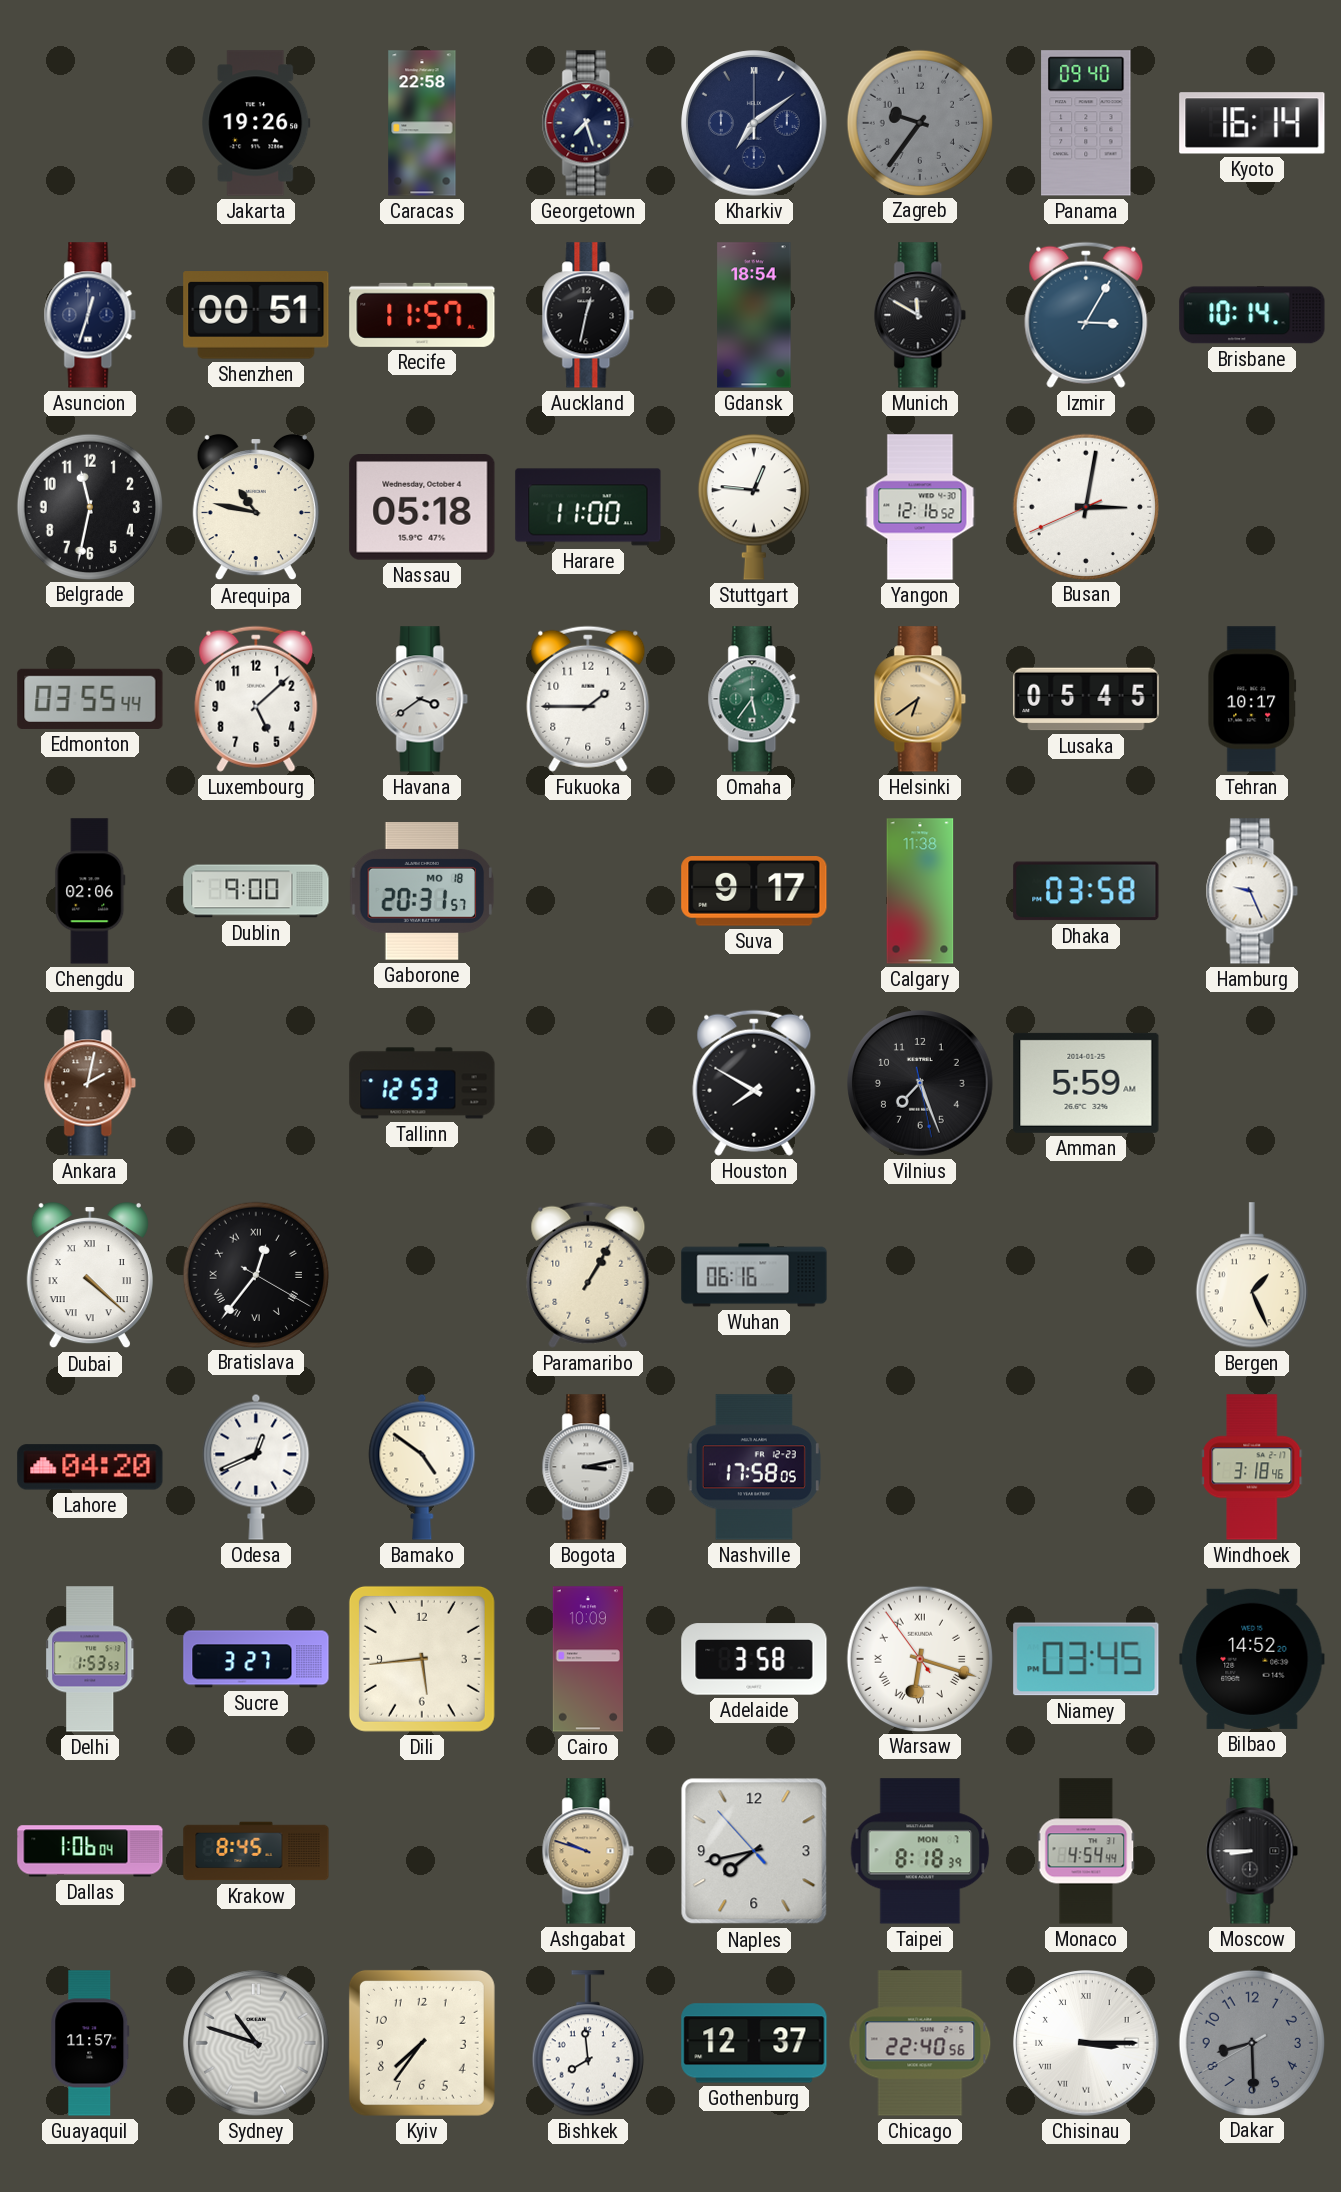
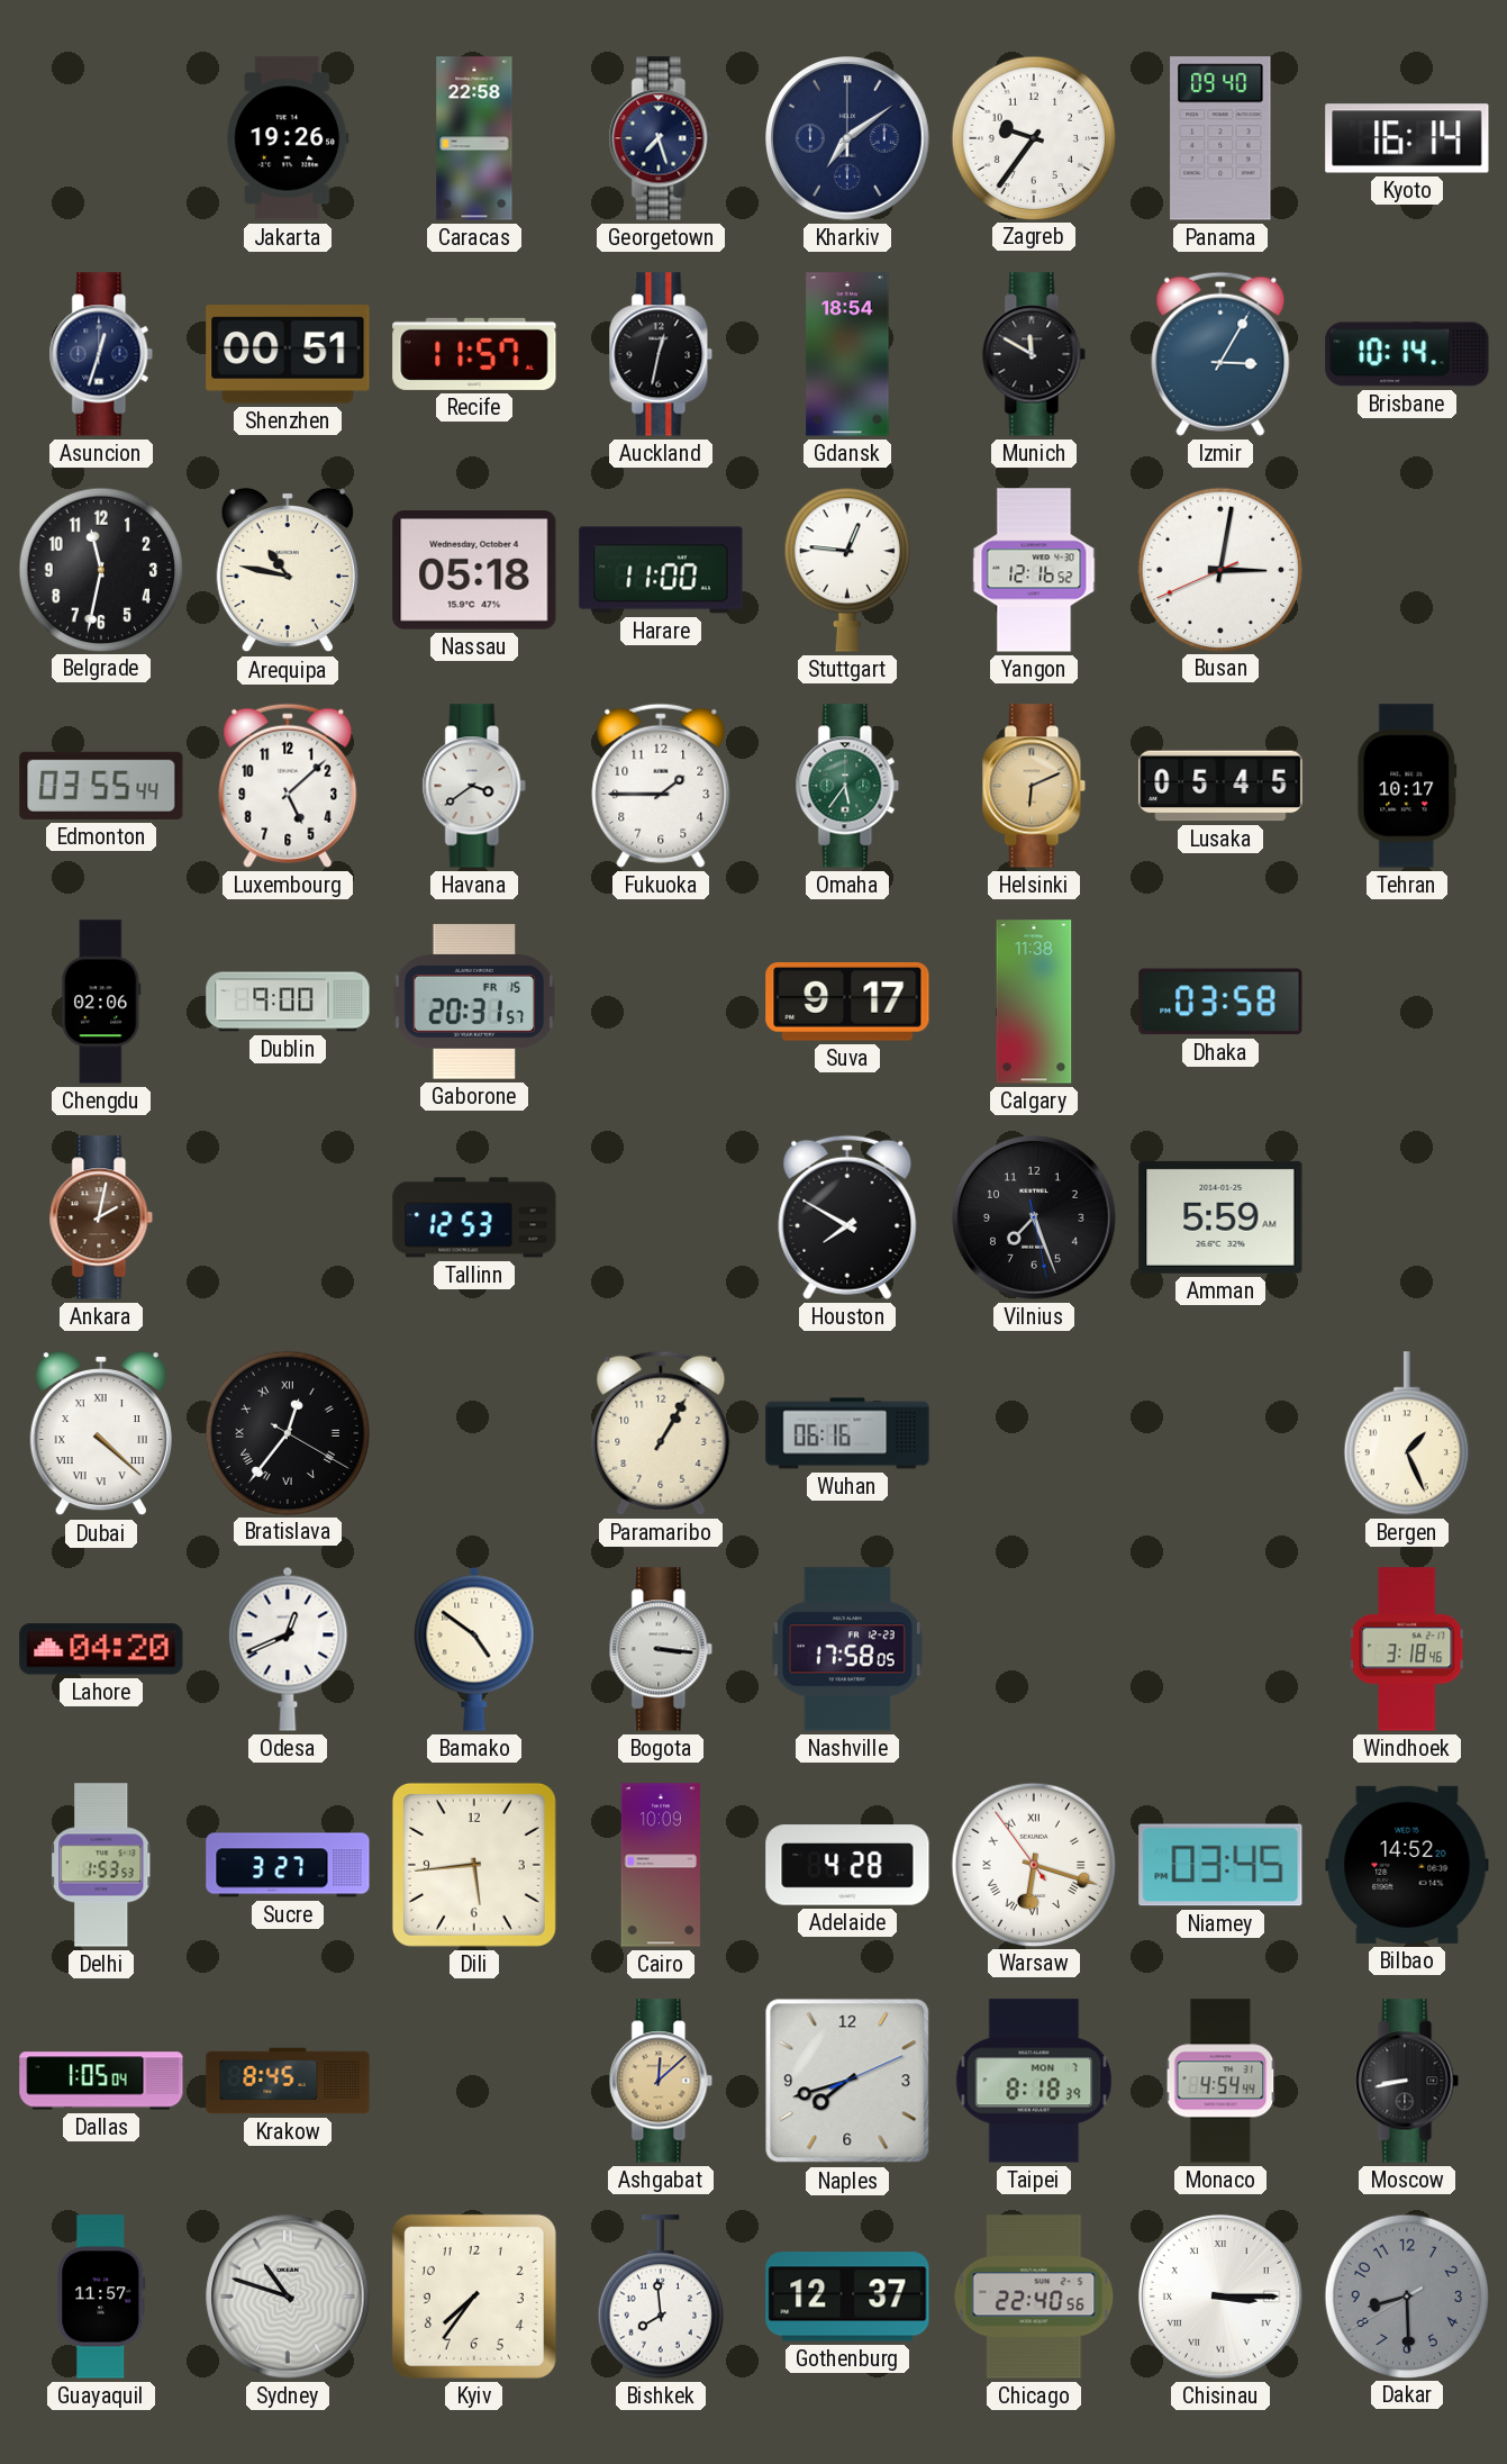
Zagreb dial: grey -> white (1033, 137)
Helsinki: 6:39 -> 6:11 (1034, 786)
Gaborone date: MO 18 -> FR 15 (474, 1003)
Hamburg: 9:26 -> none (1252, 891)
Bogota: 3:13 -> 3:16 (661, 1649)
Adelaide: 3:58 -> 4:28 (847, 1865)
Dallas: 1:06 -> 1:05 (101, 2081)
Ashgabat: 9:48 -> 12:08 (661, 2081)
Naples: 7:42:53 -> 7:42:11 (847, 2081)
Moscow: 8:45 -> 8:43 (1407, 2081)
